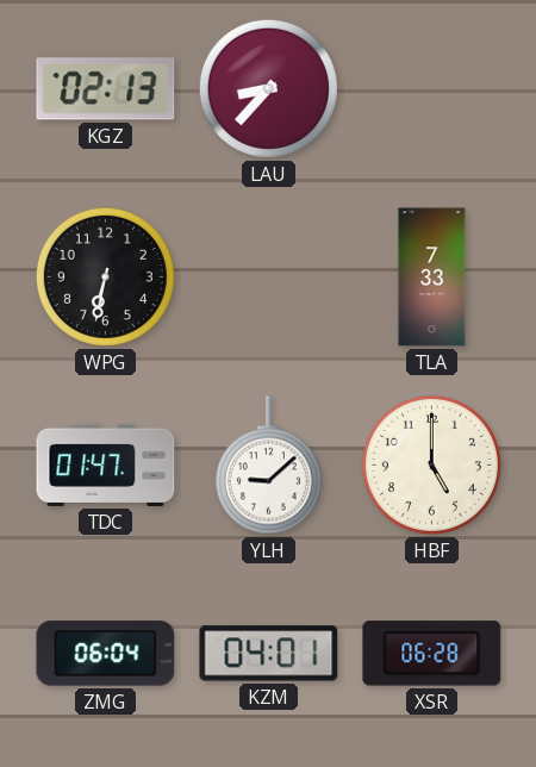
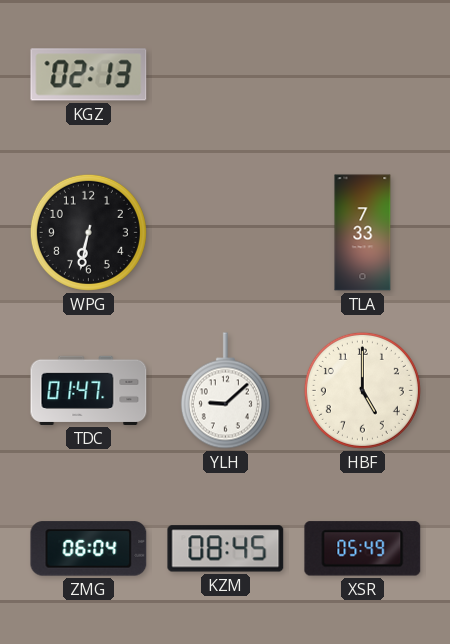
LAU: 8:37 -> none (268, 88)
KZM: 04:01 -> 08:45 (226, 549)
XSR: 06:28 -> 05:49 (363, 549)
